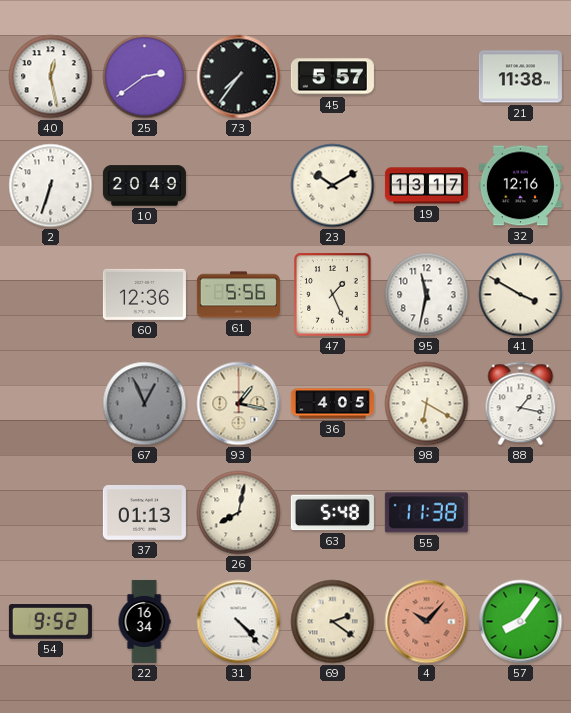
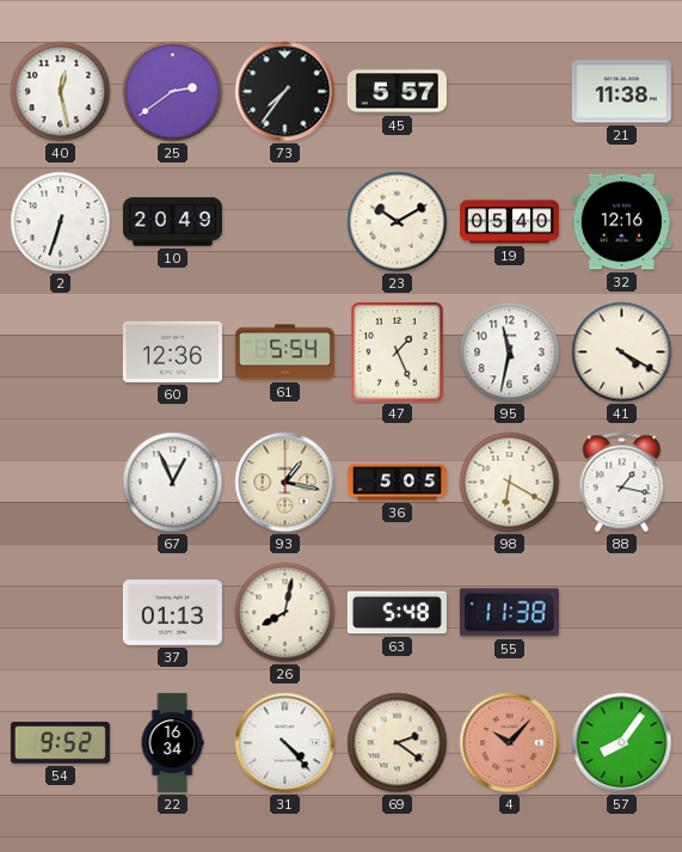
19: 13:17 -> 05:40 (509, 222)
61: 5:56 -> 5:54 (284, 353)
41: 3:50 -> 4:20 (622, 353)
67 dial: grey -> white (173, 483)
36: 4:05 -> 5:05 (397, 483)
